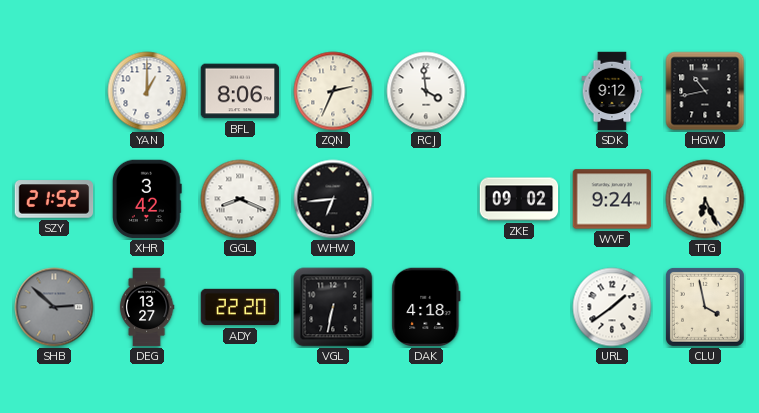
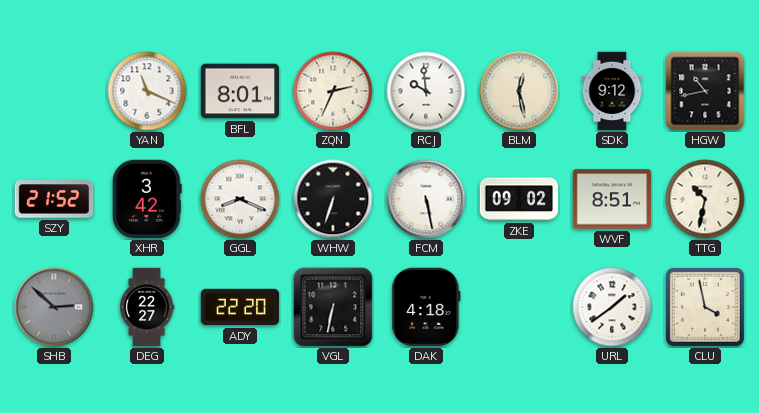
YAN: 1:00 -> 11:19 (147, 91)
BFL: 8:06 -> 8:01 (240, 91)
RCJ: 3:59 -> 9:59 (426, 91)
BLM: none -> 12:28 (519, 91)
WHW: 6:44 -> 6:33 (333, 199)
FCM: none -> 5:28 (426, 199)
WVF: 9:24 -> 8:51 (612, 199)
TTG: 6:26 -> 10:32 (705, 199)
DEG: 13:27 -> 22:27 (147, 307)
